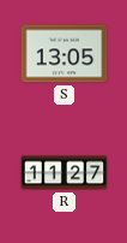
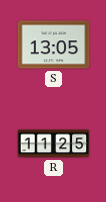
R: 11:27 -> 11:25 (54, 144)
